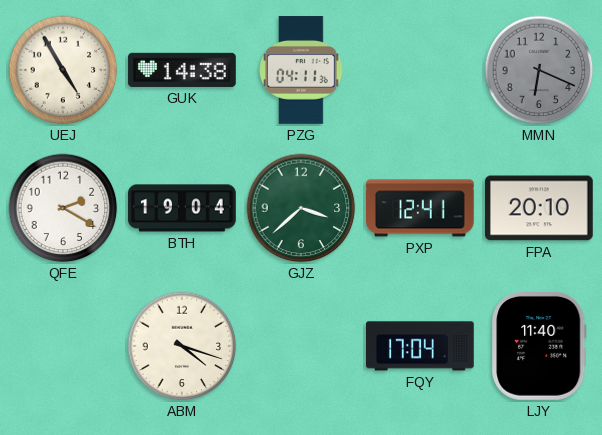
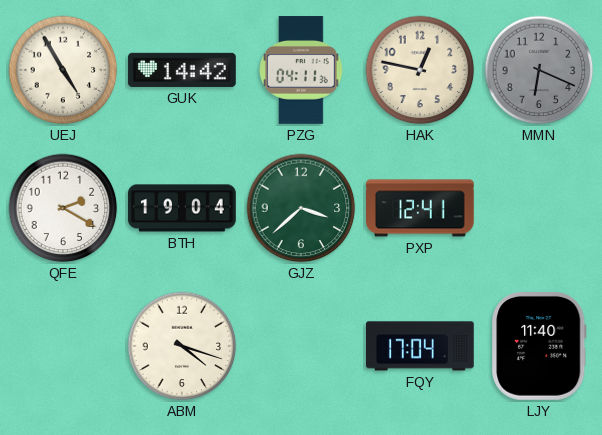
GUK: 14:38 -> 14:42 (182, 70)
HAK: none -> 12:47 (420, 70)
FPA: 20:10 -> none (540, 208)
